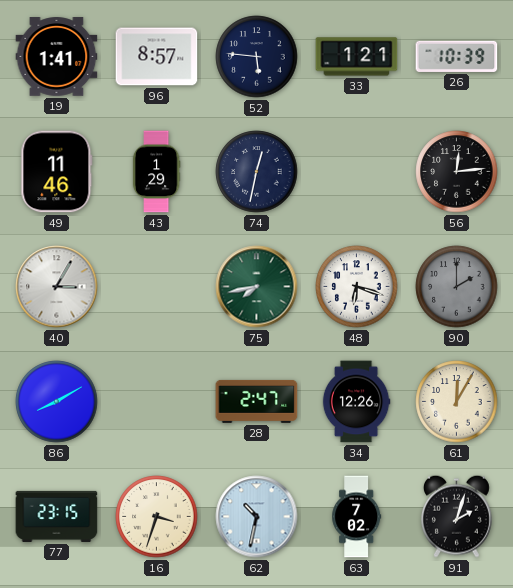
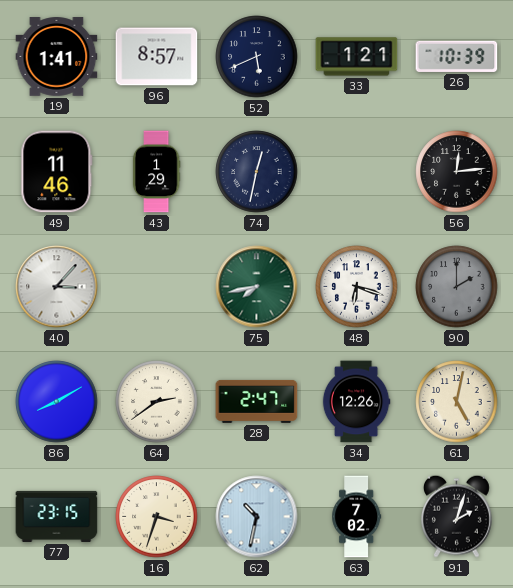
52: 5:46 -> 5:41 (257, 57)
40: 3:05 -> 3:07 (57, 287)
64: none -> 2:39 (157, 402)
61: 12:05 -> 5:02 (457, 402)
